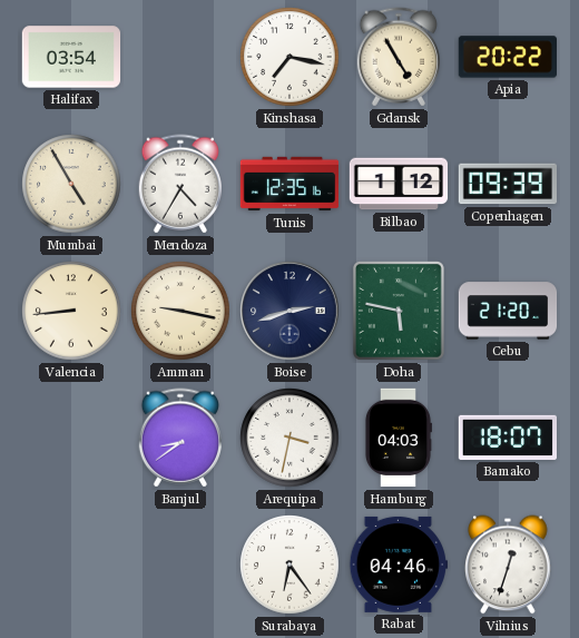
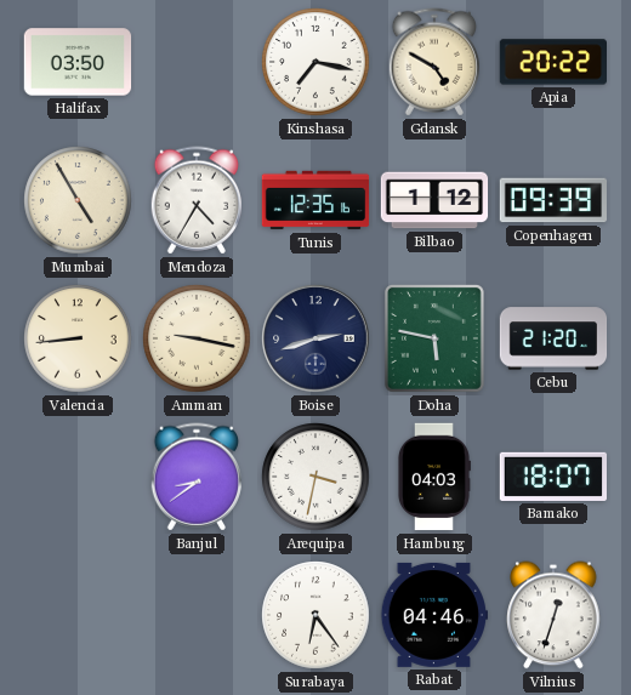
Halifax: 03:54 -> 03:50 (78, 62)
Gdansk: 4:55 -> 4:50 (433, 62)
